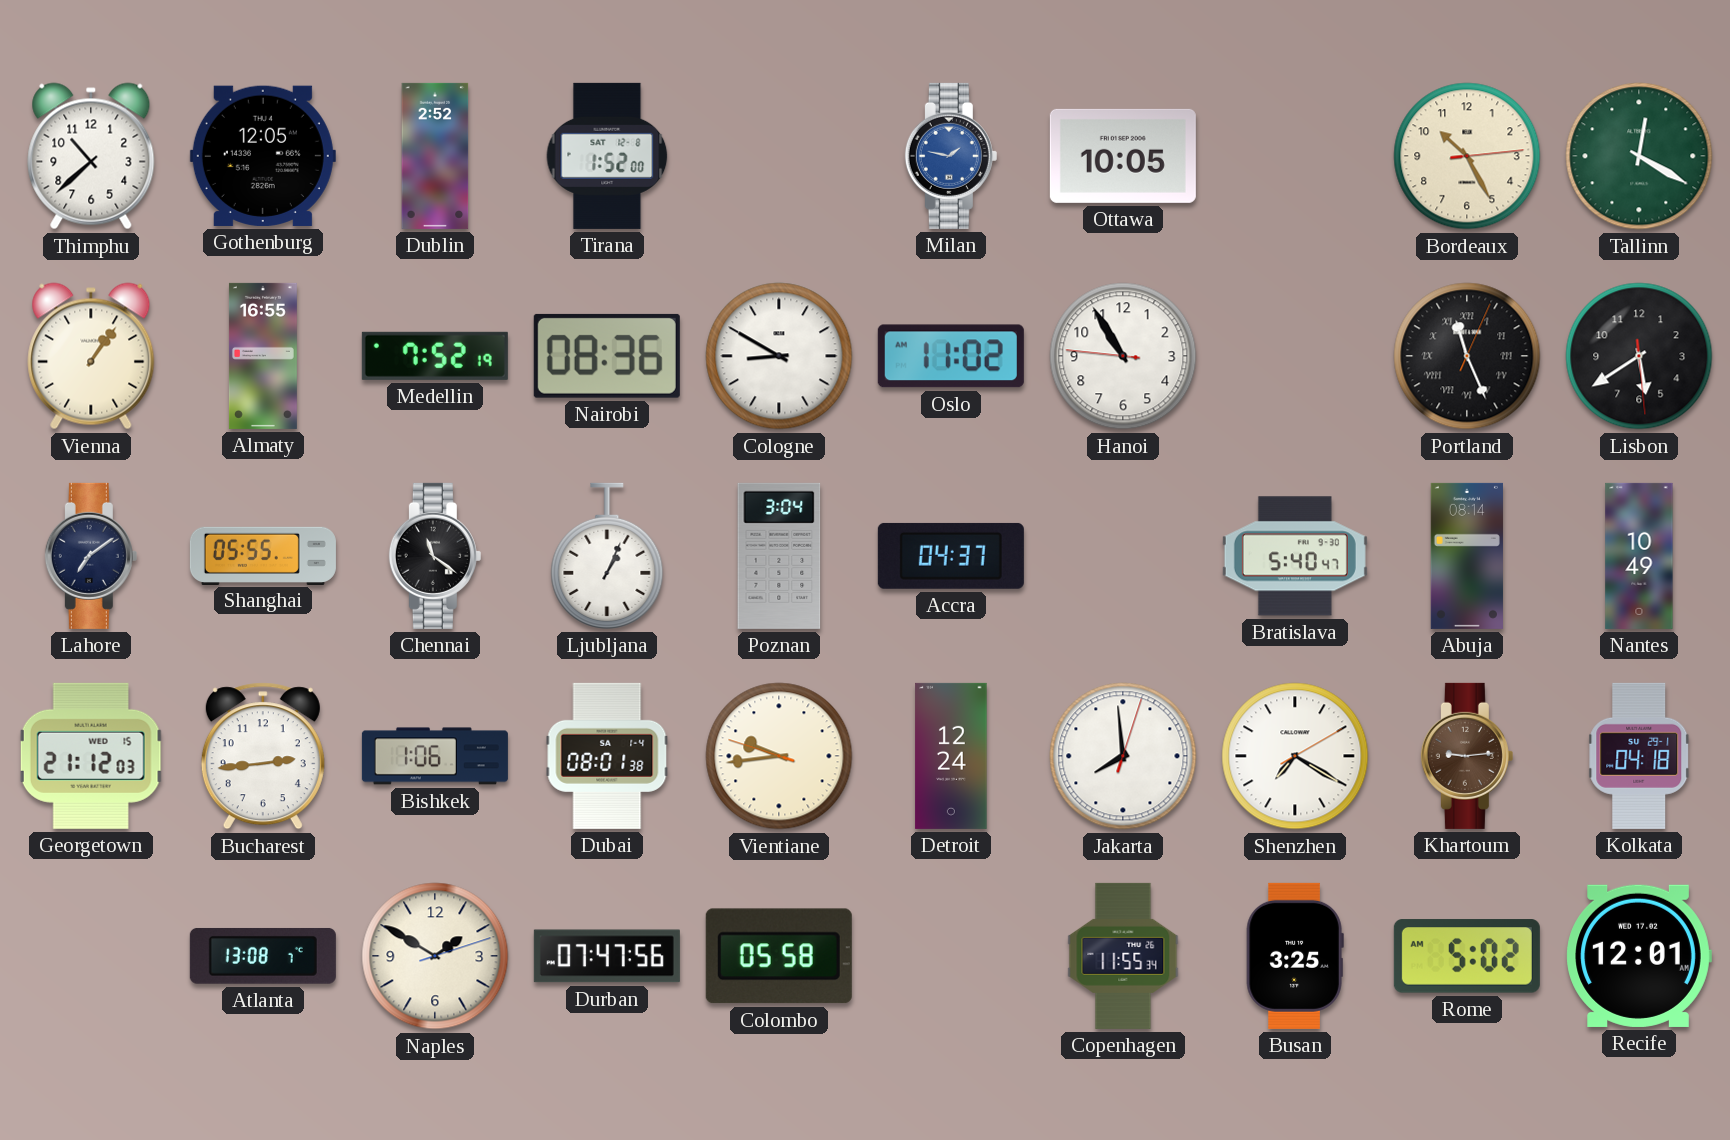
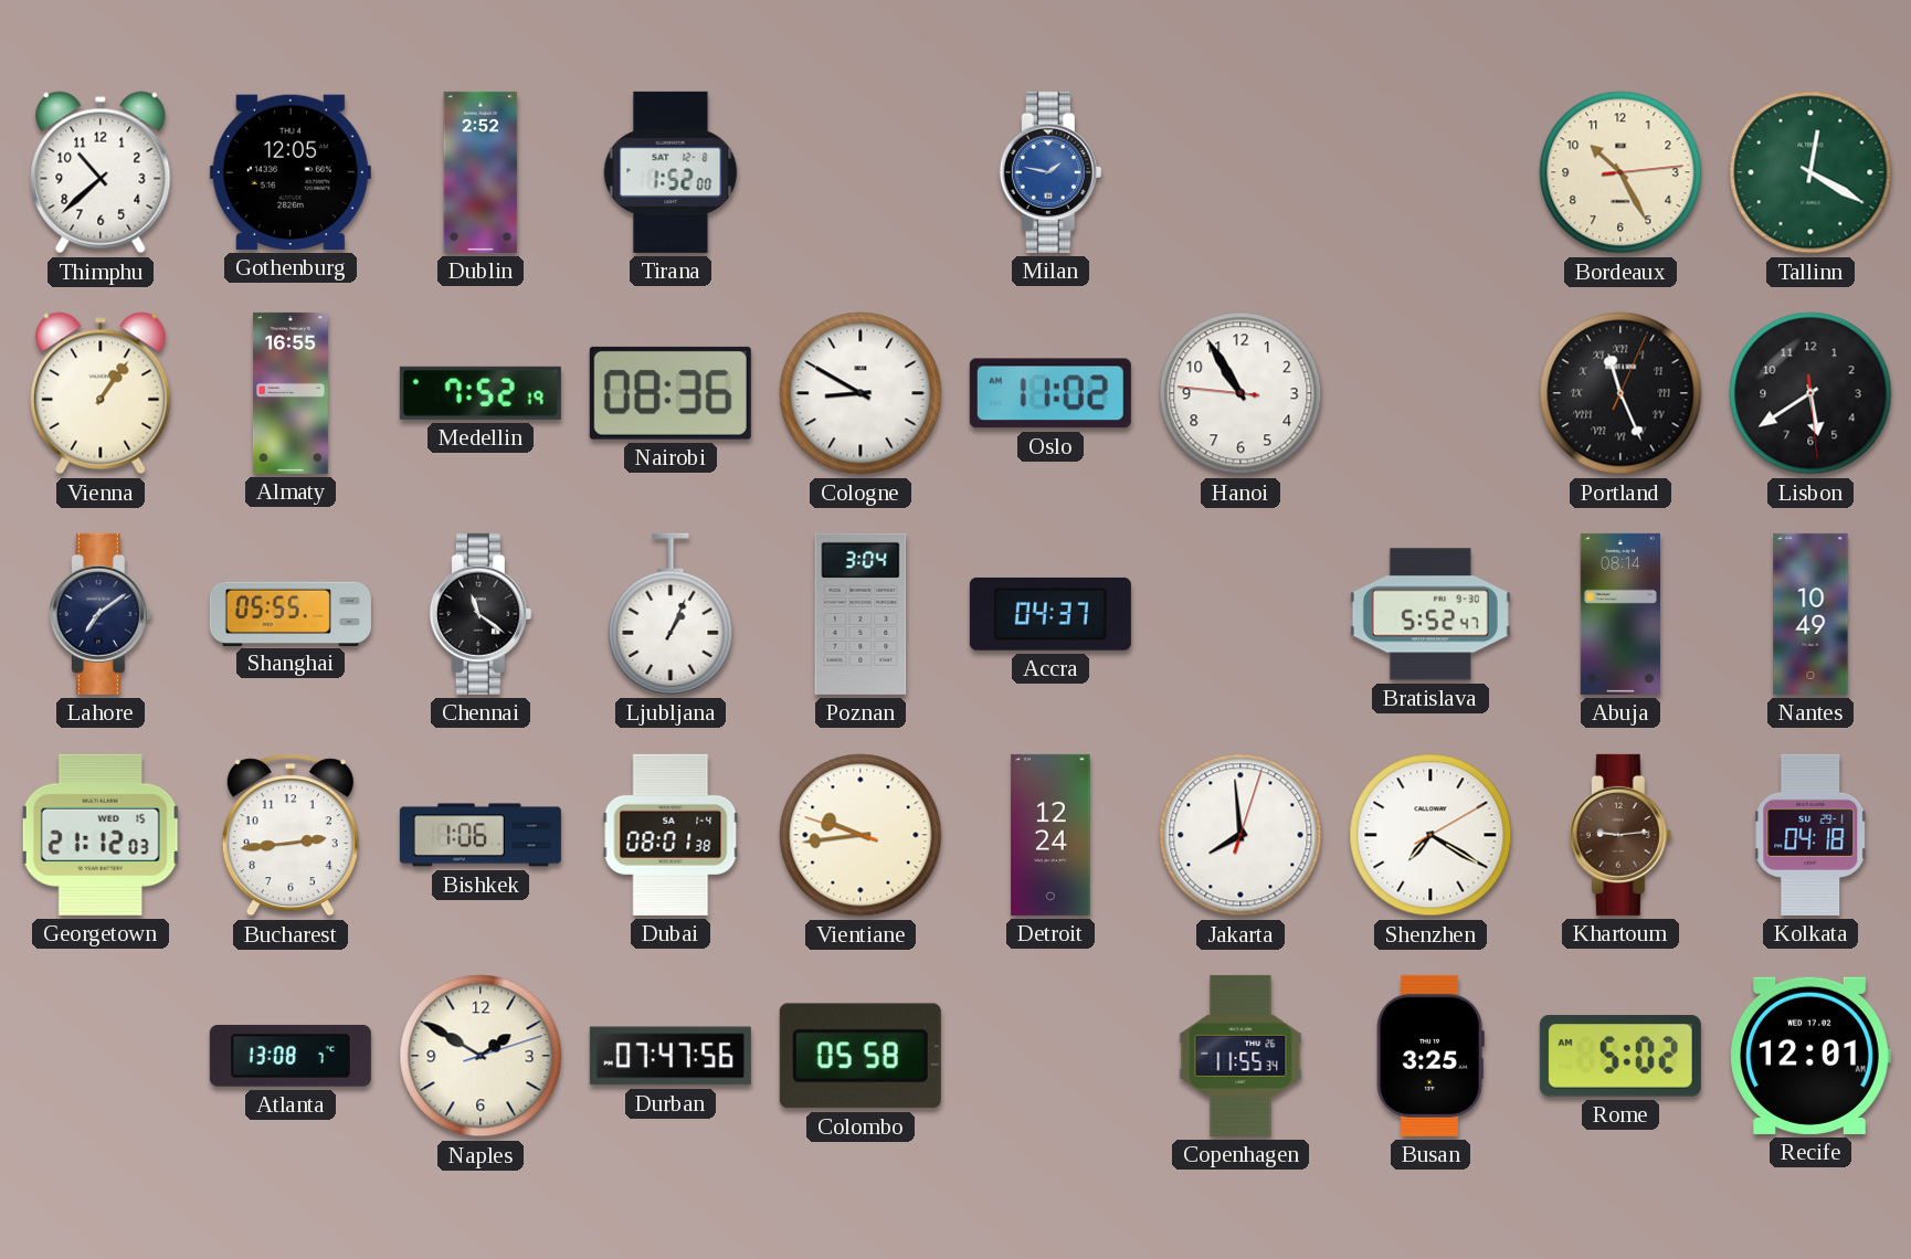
Ottawa: 10:05 -> none (1123, 156)
Bratislava: 5:40 -> 5:52 (1430, 614)
